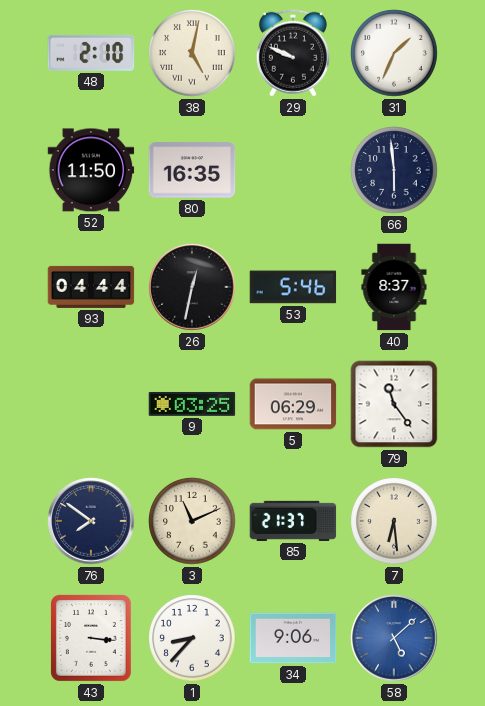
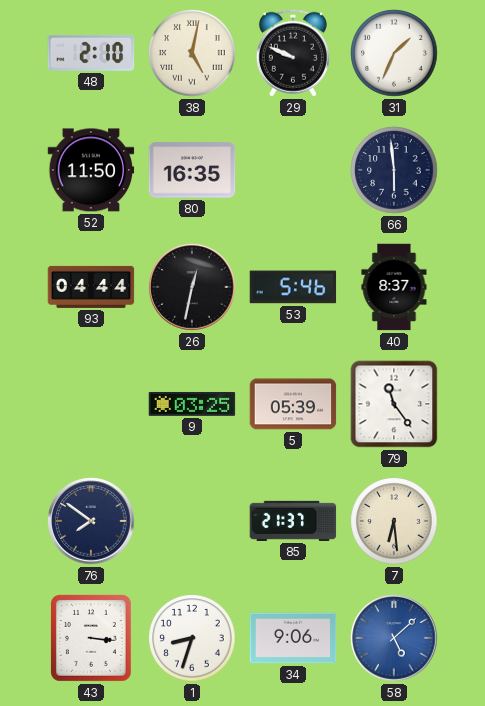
5: 06:29 -> 05:39 (293, 404)
3: 11:11 -> none (192, 521)
1: 8:37 -> 8:33 (192, 638)
